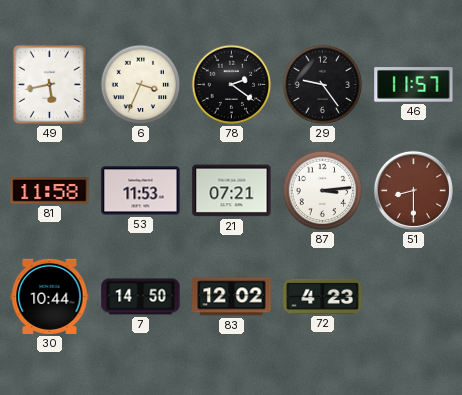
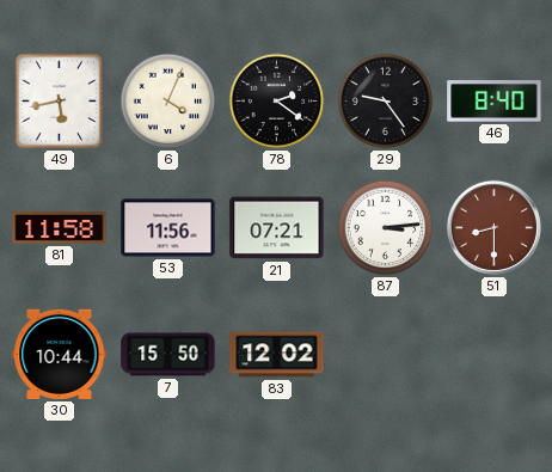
6: 3:34 -> 4:04 (168, 102)
46: 11:57 -> 8:40 (495, 102)
53: 11:53 -> 11:56 (168, 228)
7: 14:50 -> 15:50 (168, 355)
72: 4:23 -> none (323, 296)
